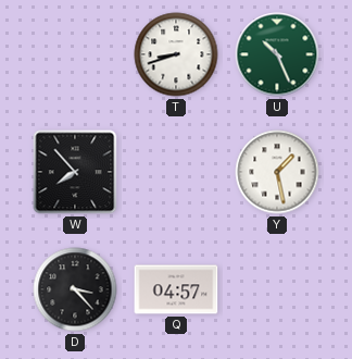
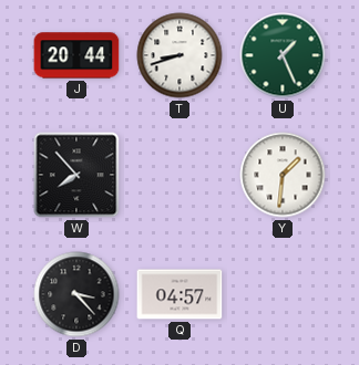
J: none -> 20:44 (76, 55)
U: 10:26 -> 1:26 (283, 55)
Y: 1:28 -> 1:31 (283, 175)
